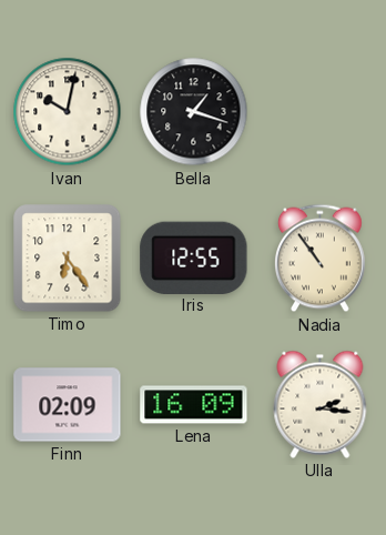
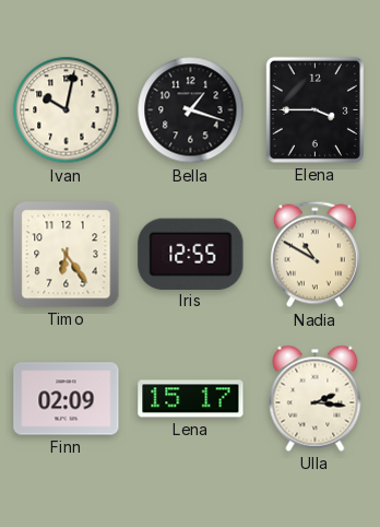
Elena: none -> 3:45 (314, 109)
Nadia: 10:54 -> 10:50 (314, 255)
Lena: 16:09 -> 15:17 (191, 399)
